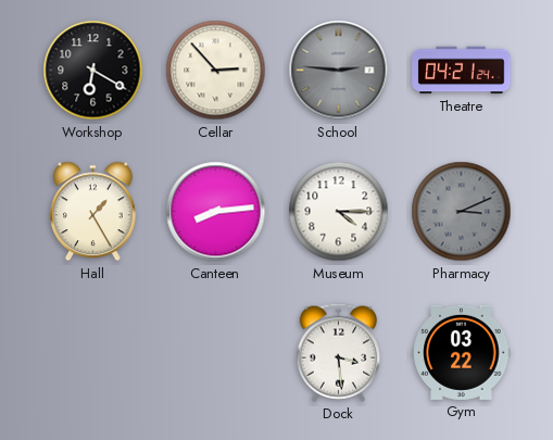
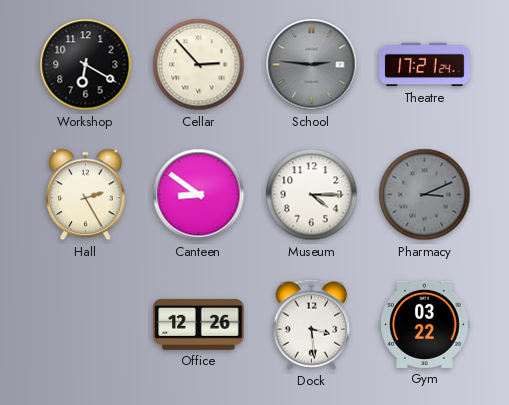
Theatre: 04:21 -> 17:21 (425, 65)
Hall: 1:25 -> 2:25 (86, 195)
Canteen: 8:14 -> 8:51 (199, 195)
Office: none -> 12:26 (199, 324)
